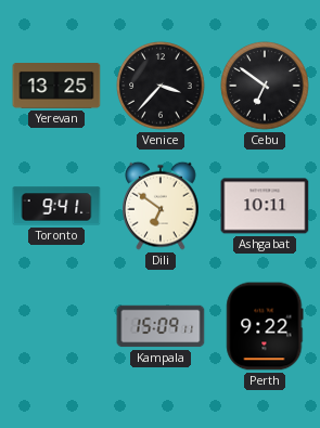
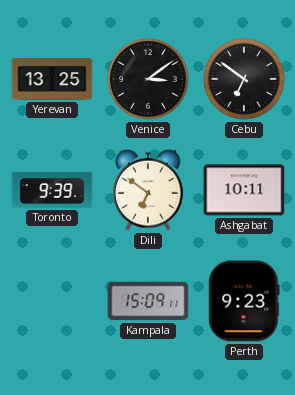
Venice: 3:37 -> 3:09 (148, 79)
Toronto: 9:41 -> 9:39 (52, 190)
Perth: 9:22 -> 9:23 (244, 301)
